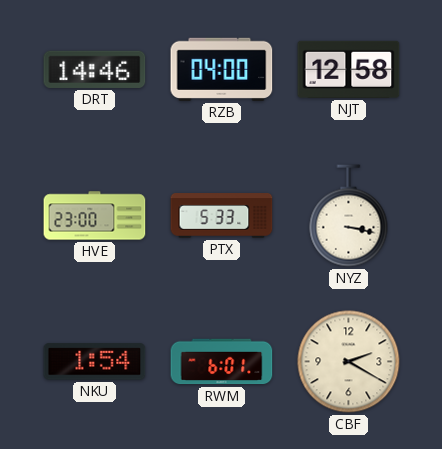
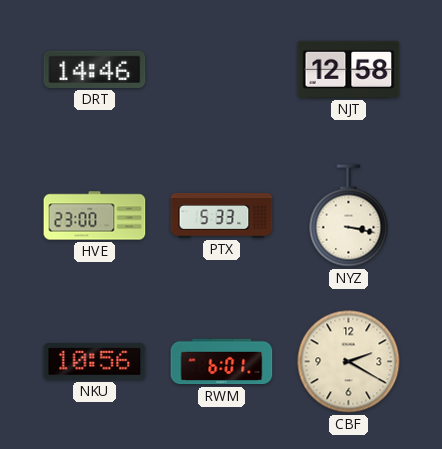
RZB: 04:00 -> none (222, 69)
NKU: 1:54 -> 10:56 (95, 362)
